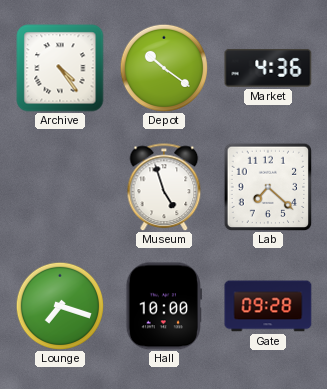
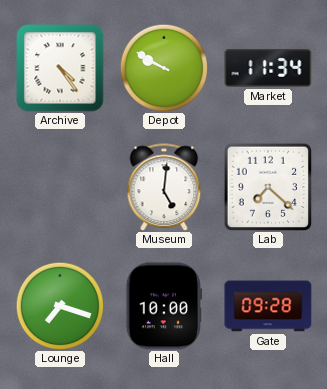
Depot: 10:21 -> 9:50 (164, 68)
Market: 4:36 -> 11:34 (268, 68)
Museum: 4:57 -> 5:01 (164, 187)
